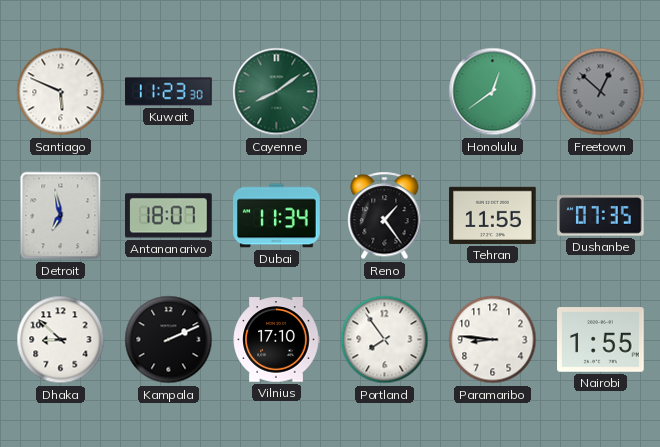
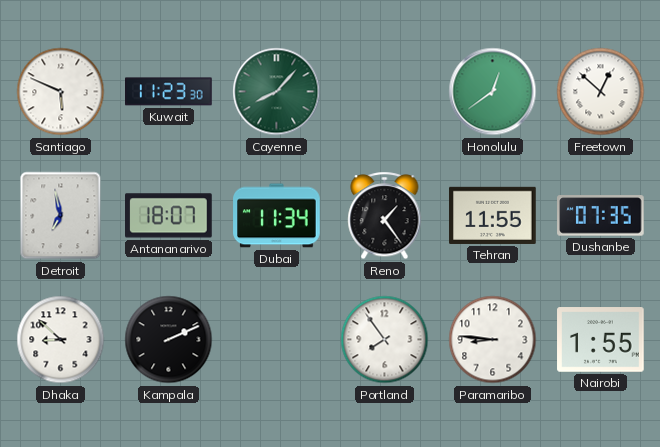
Cayenne: 8:09 -> 8:07 (277, 92)
Freetown dial: grey -> white (601, 92)
Vilnius: 17:10 -> none (276, 340)
